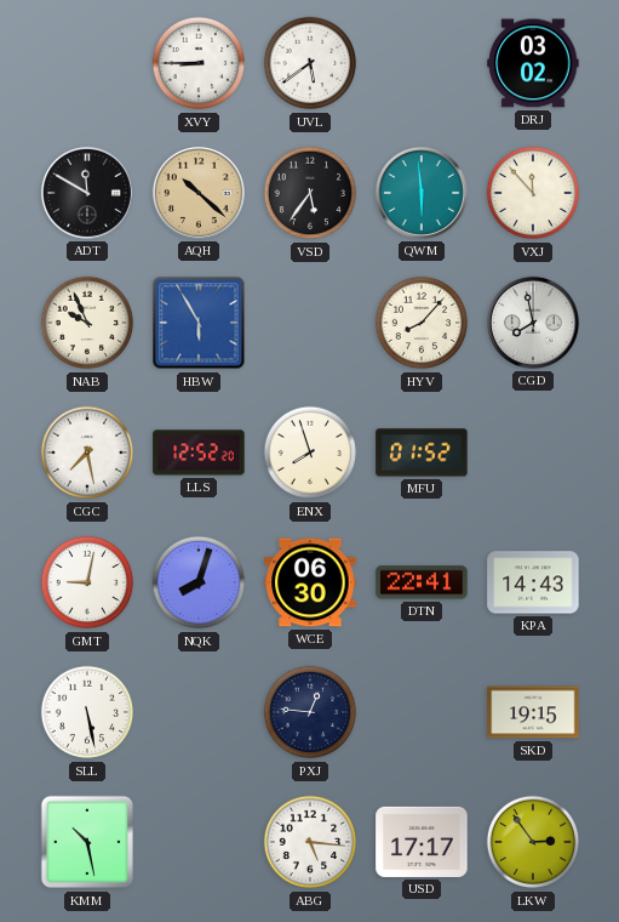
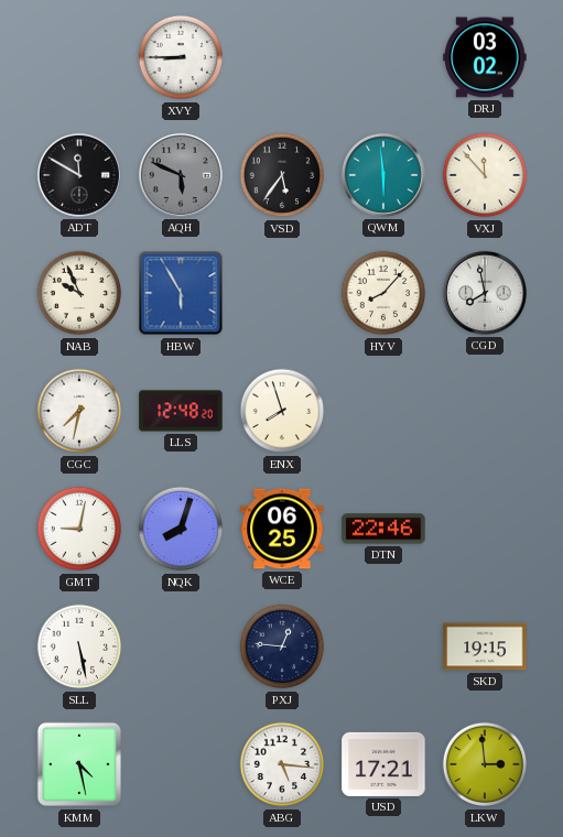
UVL: 5:39 -> none (310, 63)
AQH: 10:22 -> 5:49 (181, 175)
AQH dial: champagne -> grey (181, 175)
CGC: 7:28 -> 7:32 (79, 411)
LLS: 12:52 -> 12:48 (181, 411)
MFU: 01:52 -> none (422, 453)
WCE: 06:30 -> 06:25 (282, 529)
DTN: 22:41 -> 22:46 (383, 529)
KPA: 14:43 -> none (533, 582)
KMM: 10:28 -> 4:28 (79, 764)
USD: 17:17 -> 17:21 (383, 764)
LKW: 2:54 -> 2:59 (485, 764)
